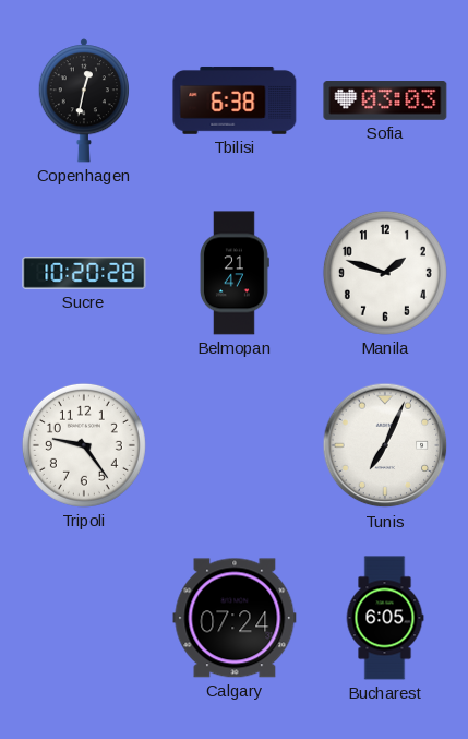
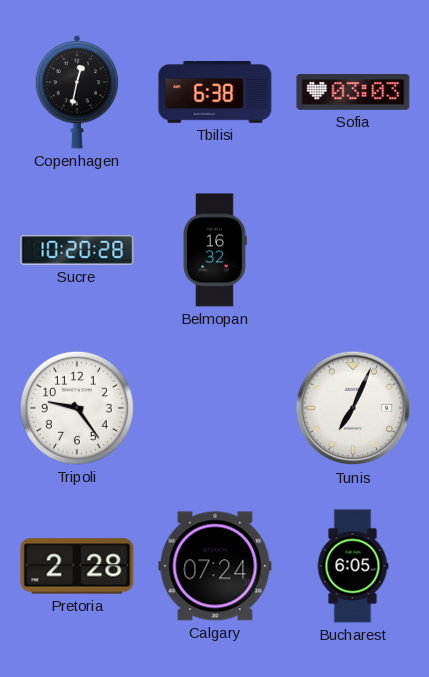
Belmopan: 21:47 -> 16:32 (215, 250)
Manila: 1:48 -> none (385, 273)
Pretoria: none -> 2:28 (77, 566)
